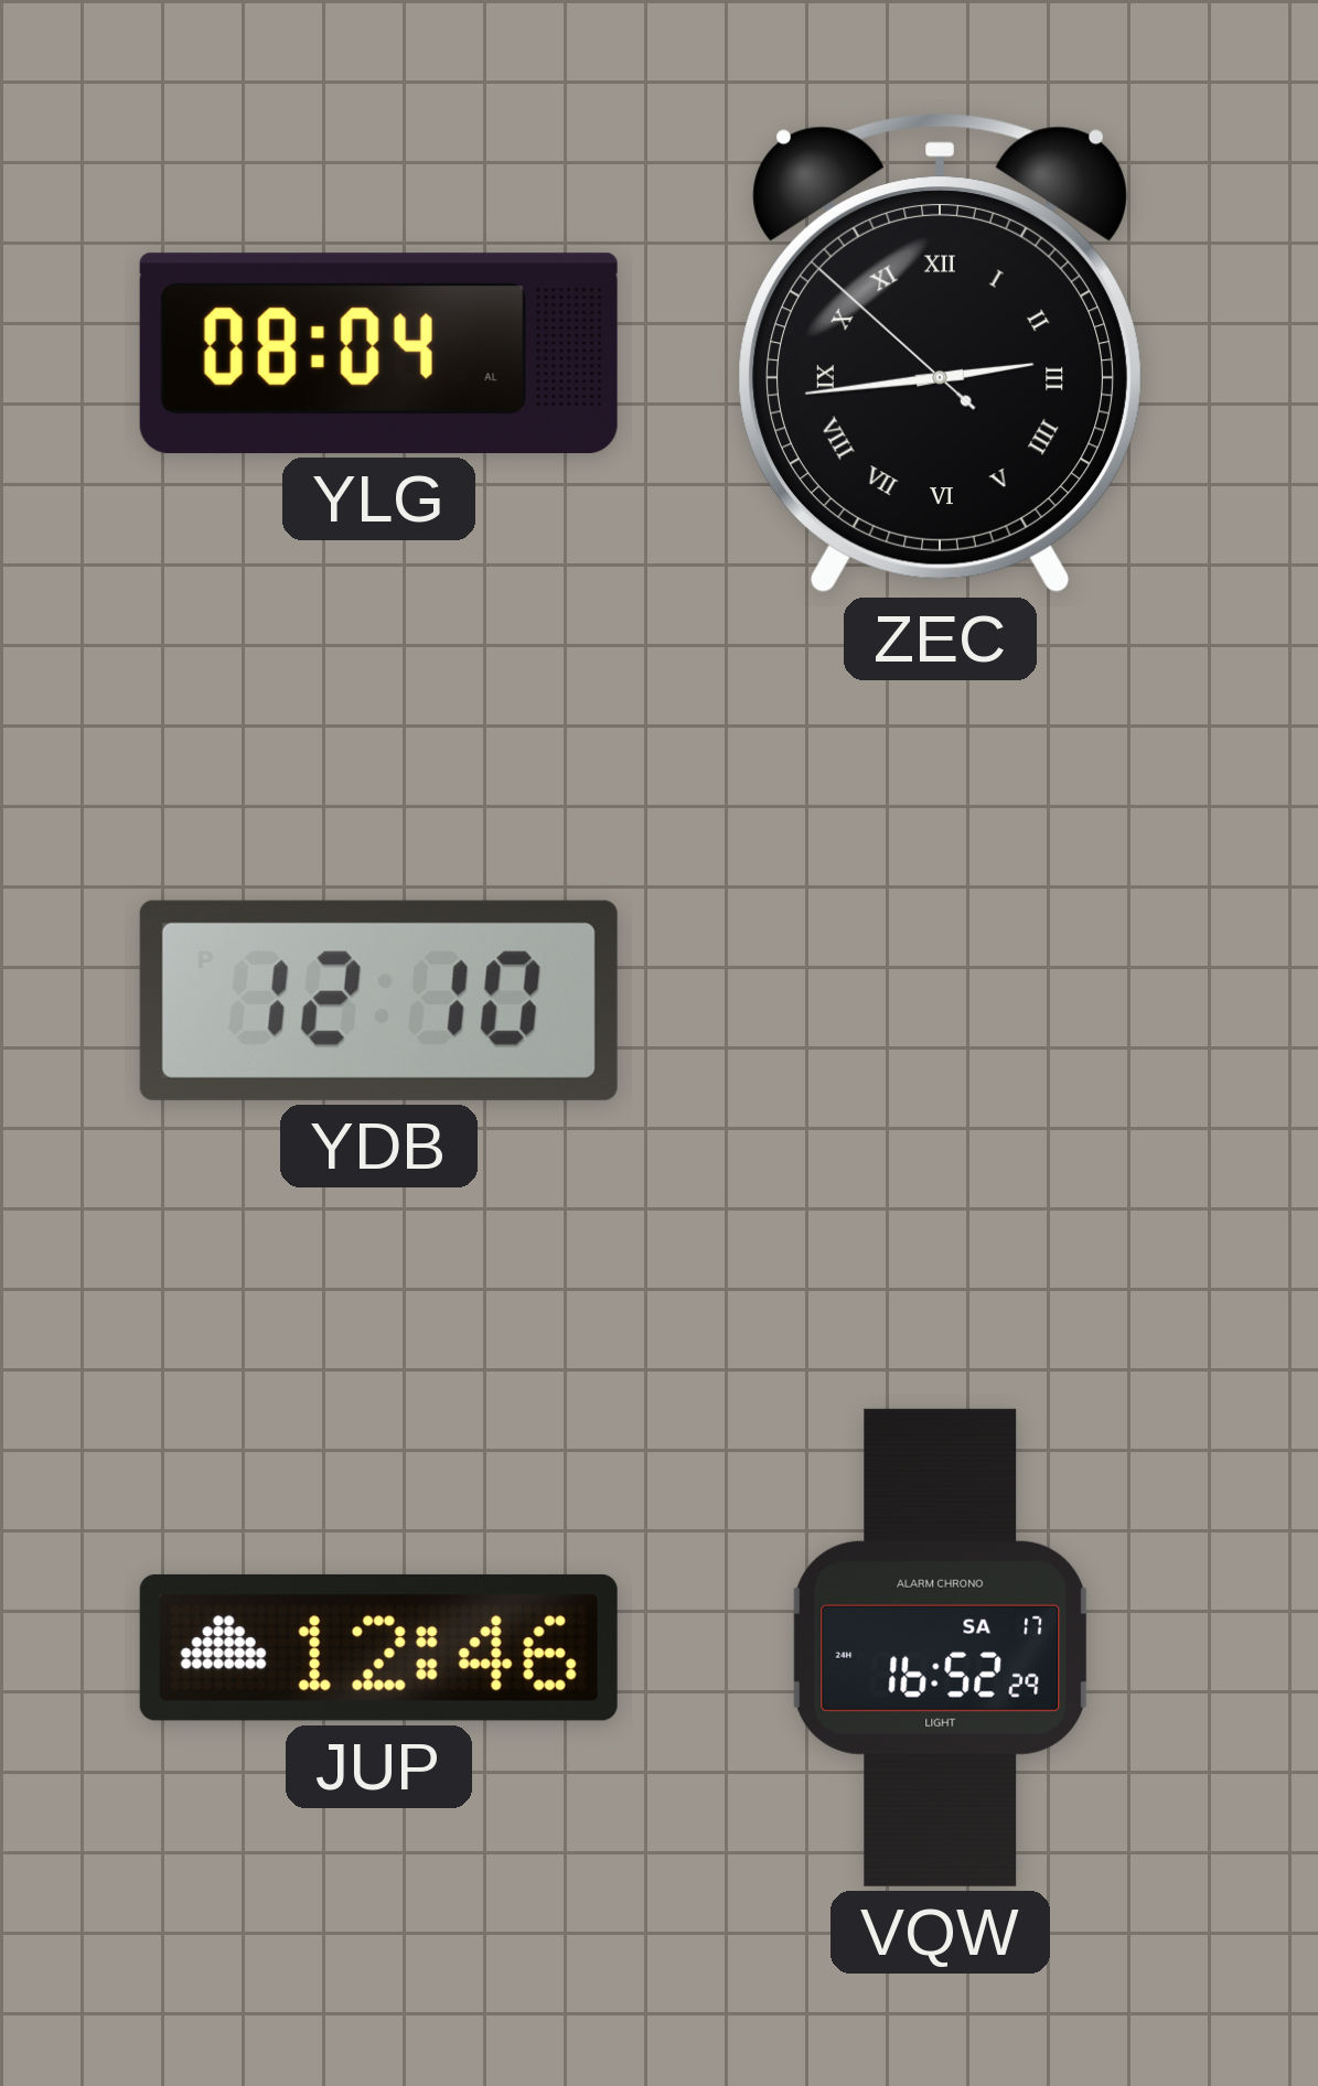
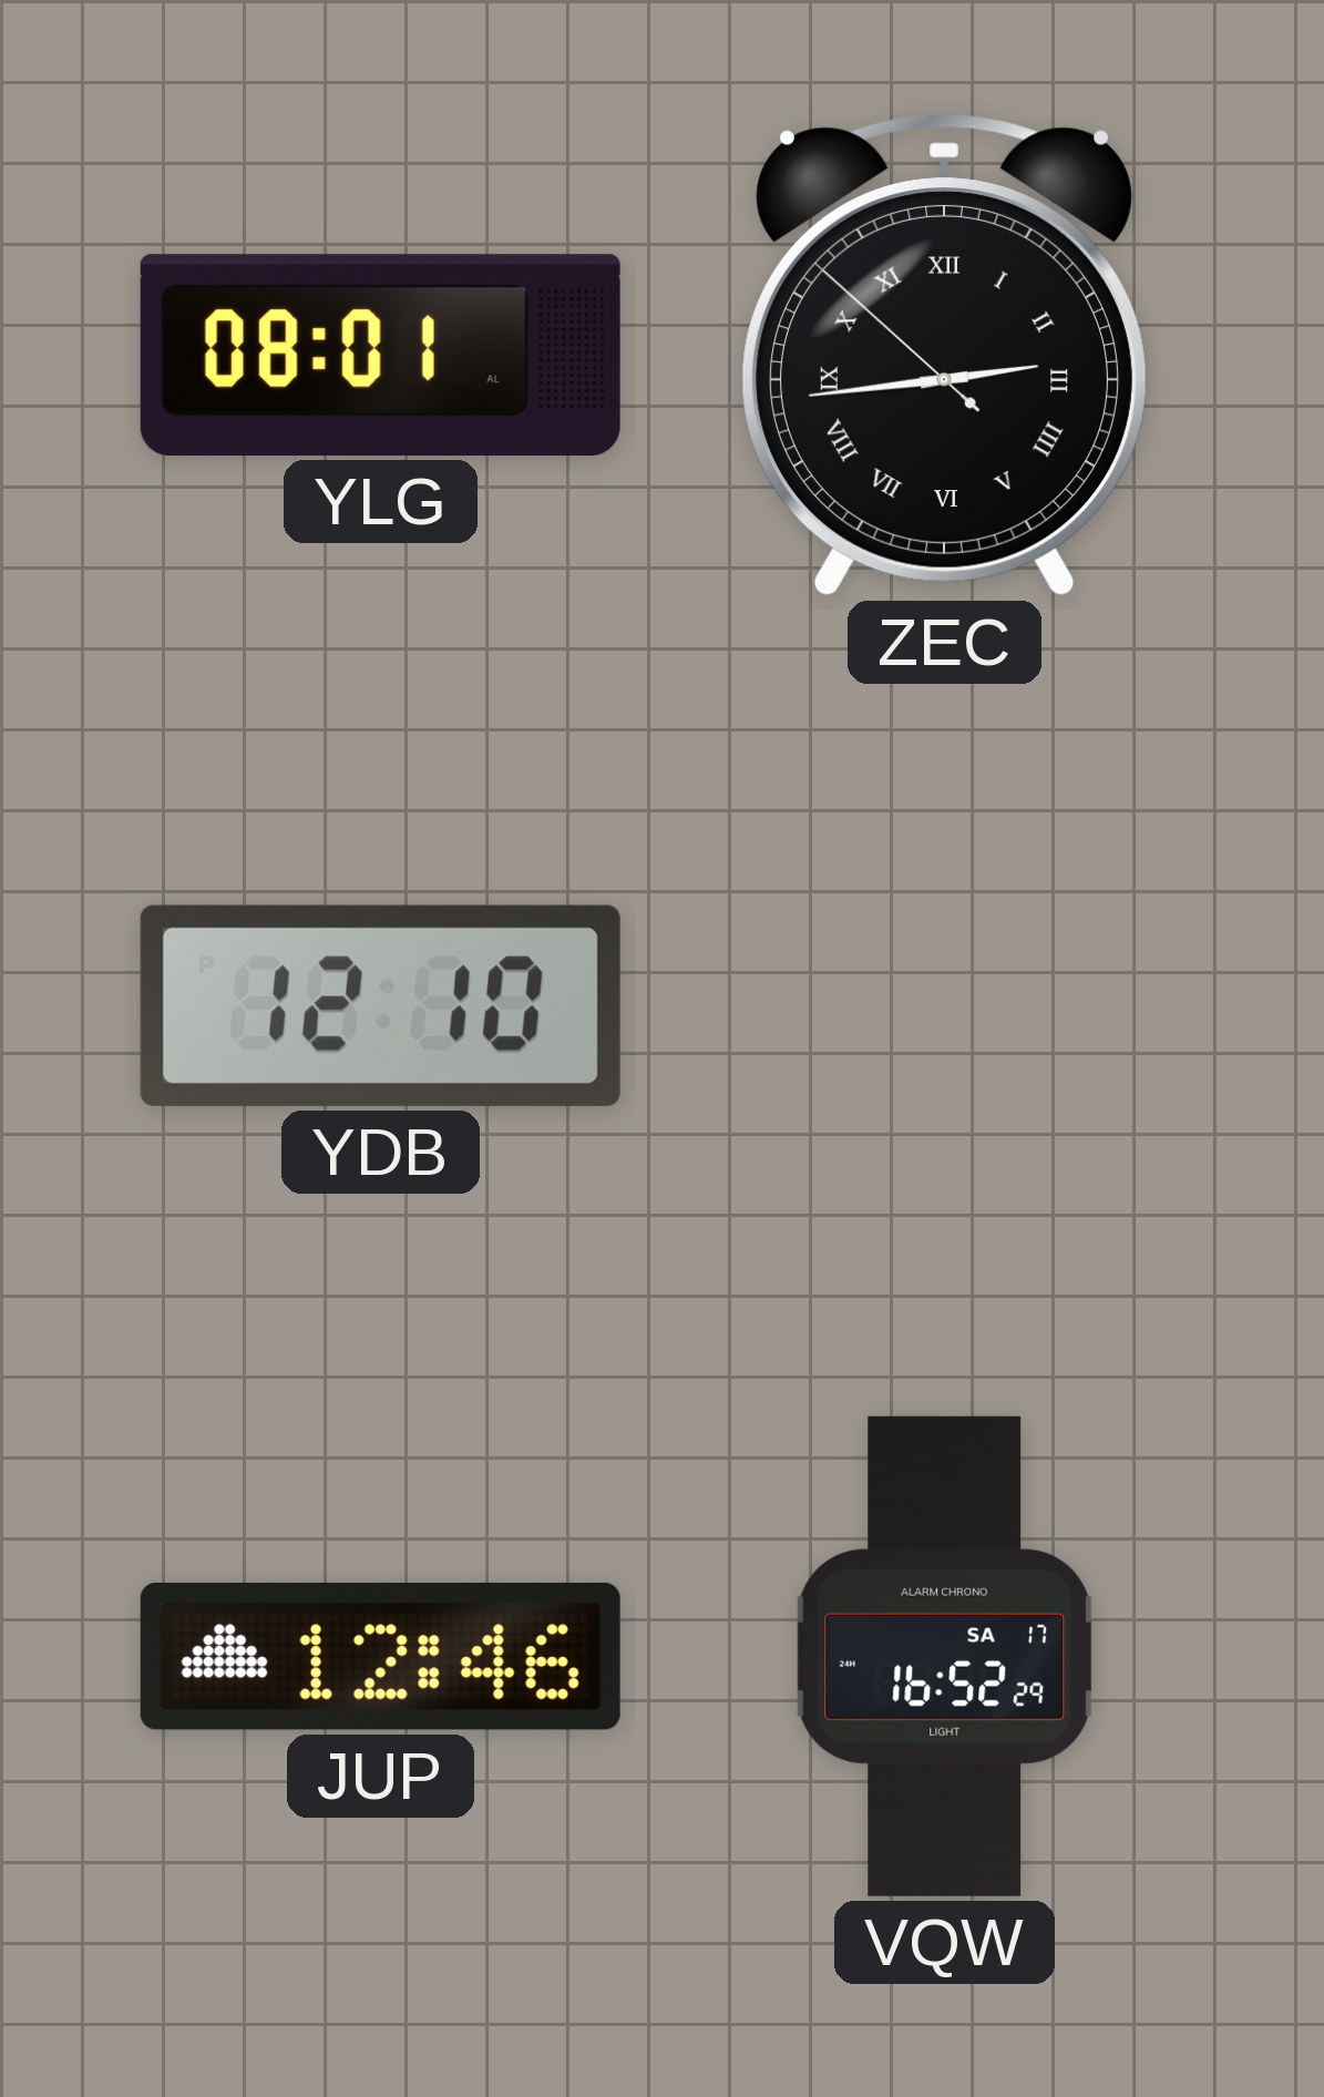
YLG: 08:04 -> 08:01 (380, 355)
